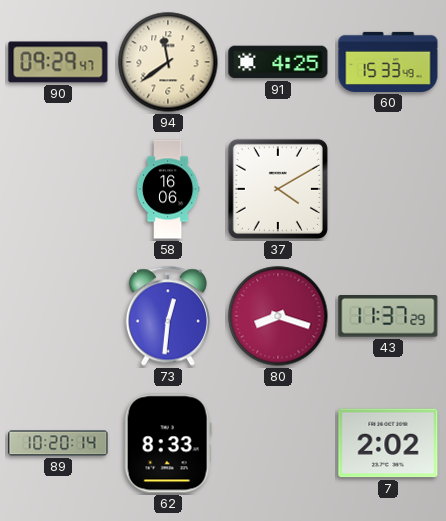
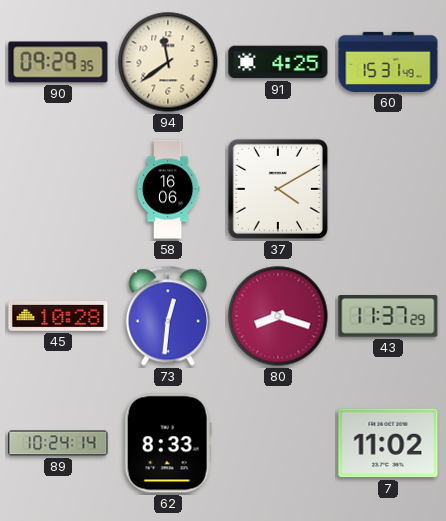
90: 09:29:47 -> 09:29:35 (58, 62)
60: 15:33 -> 15:31 (388, 62)
45: none -> 10:28 (58, 317)
89: 10:20 -> 10:24 (58, 443)
7: 2:02 -> 11:02 (388, 443)
